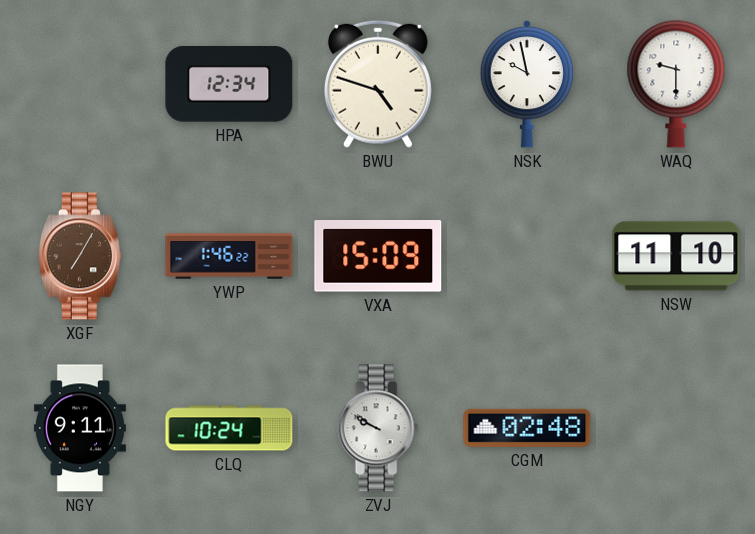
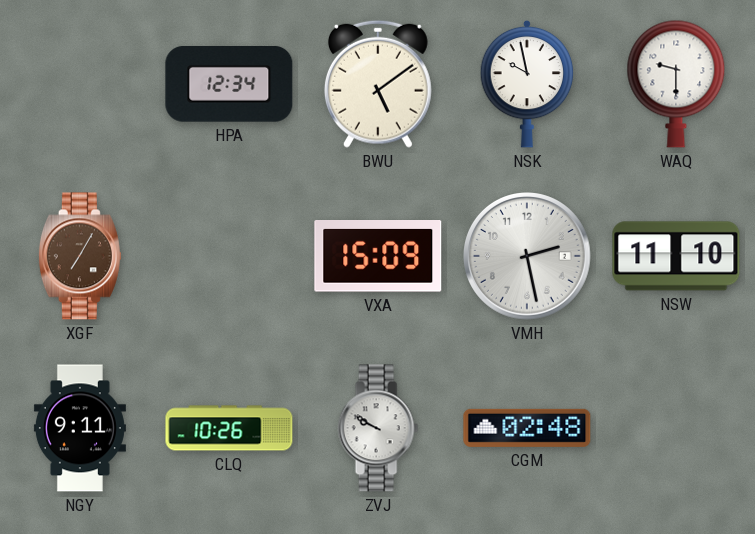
BWU: 4:48 -> 5:09 (378, 84)
YWP: 1:46 -> none (229, 256)
VMH: none -> 2:28 (528, 257)
CLQ: 10:24 -> 10:26 (229, 428)
